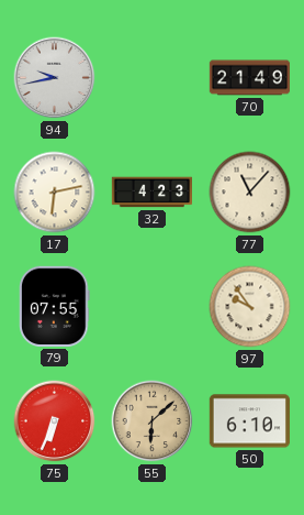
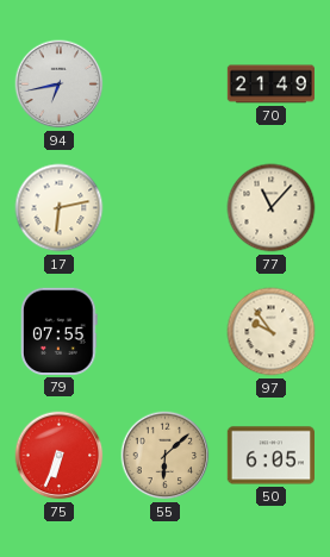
94: 9:43 -> 6:43 (60, 85)
32: 4:23 -> none (151, 193)
50: 6:10 -> 6:05 (270, 456)
